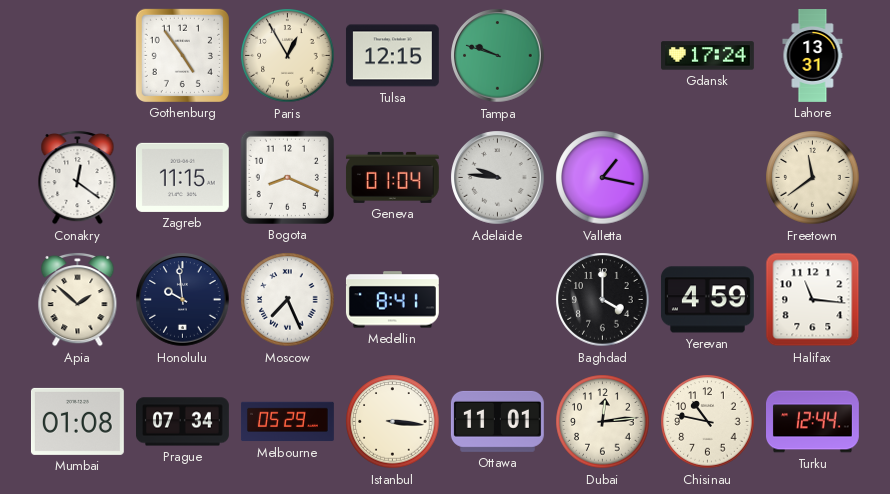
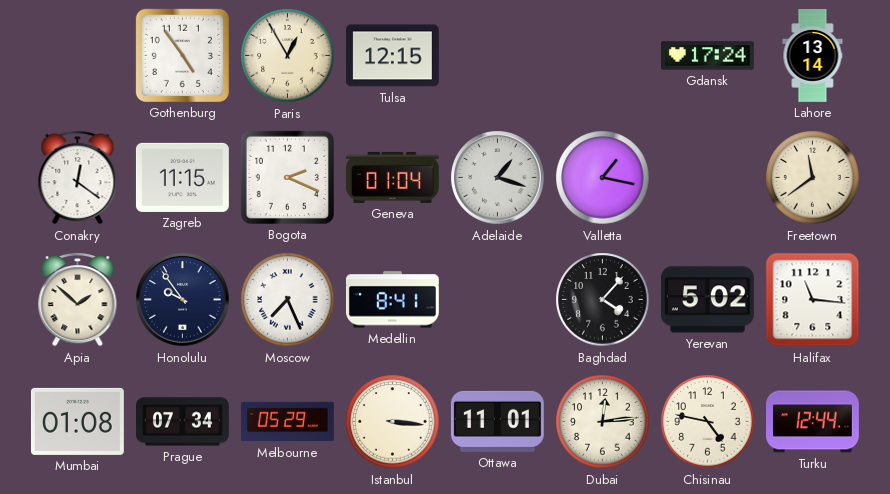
Tampa: 9:48 -> none (498, 56)
Lahore: 13:31 -> 13:14 (813, 56)
Bogota: 8:19 -> 2:19 (287, 177)
Adelaide: 9:46 -> 1:18 (498, 178)
Honolulu: 9:59 -> 9:54 (183, 300)
Baghdad: 4:00 -> 4:07 (603, 300)
Yerevan: 4:59 -> 5:02 (707, 300)
Chisinau: 10:47 -> 4:47 (708, 422)
